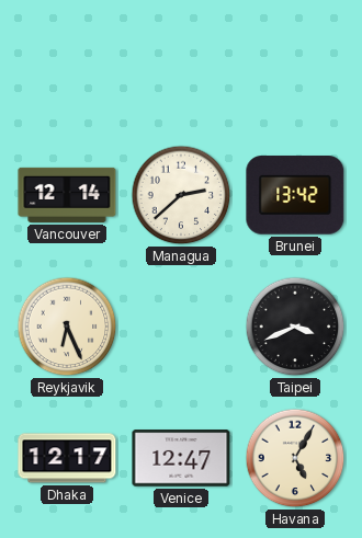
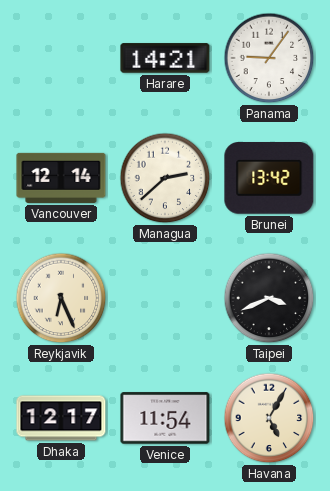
Harare: none -> 14:21 (165, 58)
Panama: none -> 9:06 (269, 58)
Venice: 12:47 -> 11:54 (165, 418)
